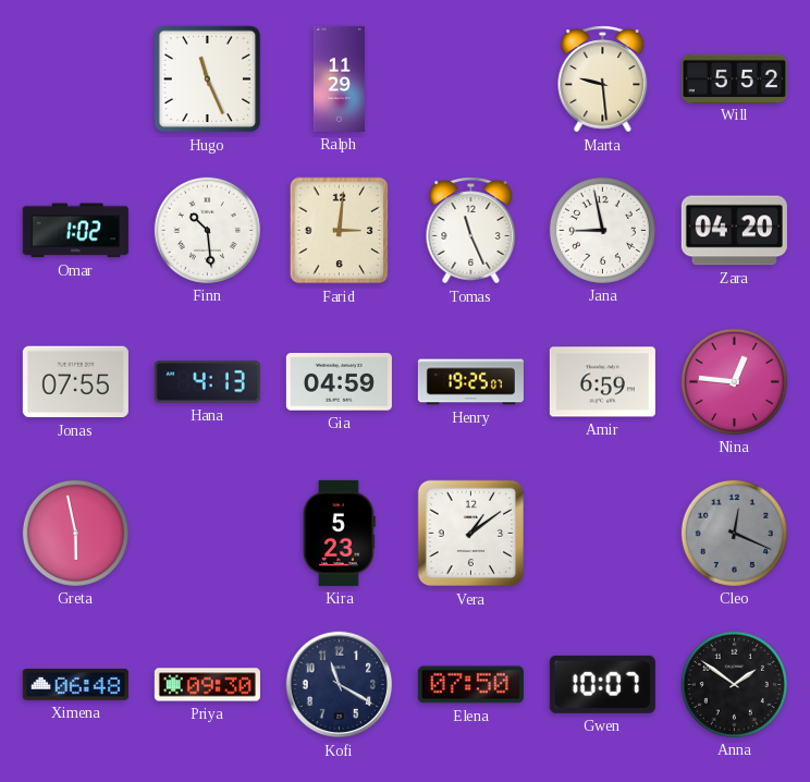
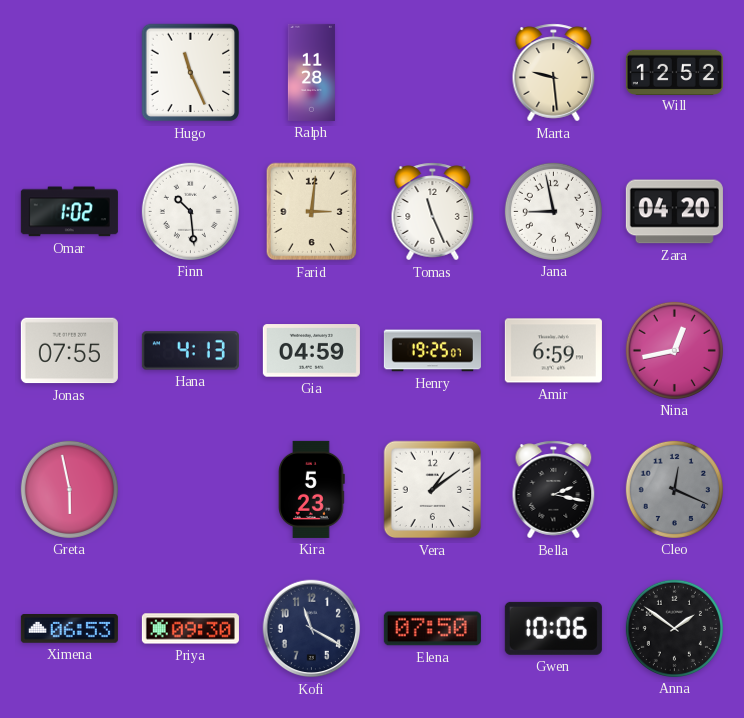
Ralph: 11:29 -> 11:28 (311, 72)
Will: 5:52 -> 12:52 (674, 72)
Nina: 12:46 -> 12:43 (674, 350)
Bella: none -> 2:17 (554, 490)
Ximena: 06:48 -> 06:53 (69, 629)
Gwen: 10:07 -> 10:06 (553, 628)
